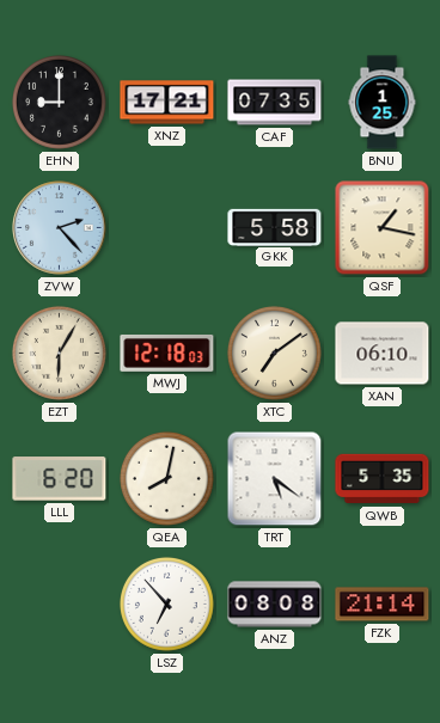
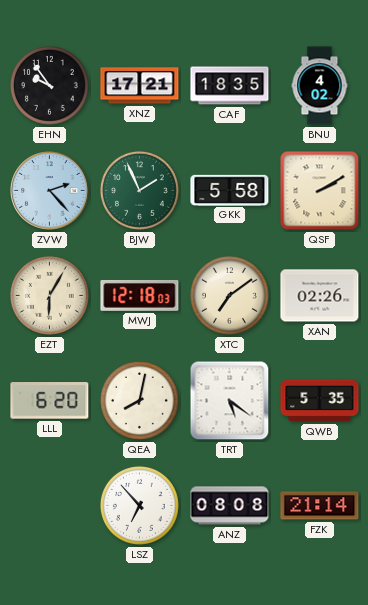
EHN: 9:00 -> 9:54 (49, 85)
CAF: 07:35 -> 18:35 (230, 86)
BNU: 1:25 -> 4:02 (320, 86)
BJW: none -> 1:56 (139, 190)
QSF: 1:17 -> 2:10 (320, 191)
XAN: 06:10 -> 02:26 (320, 296)
